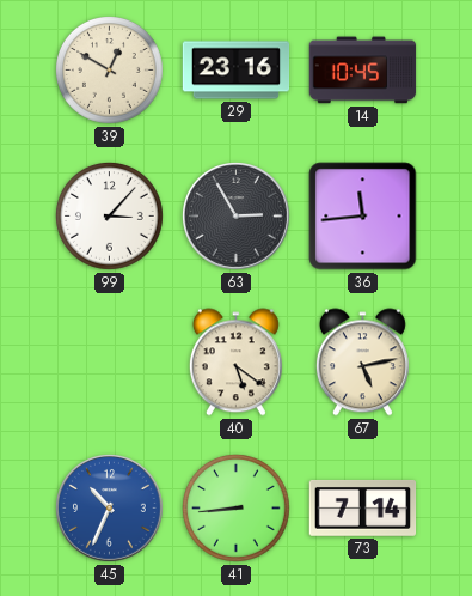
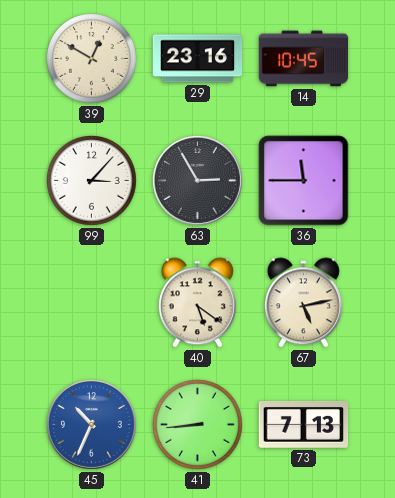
36: 11:44 -> 11:45 (304, 181)
73: 7:14 -> 7:13 (304, 425)
